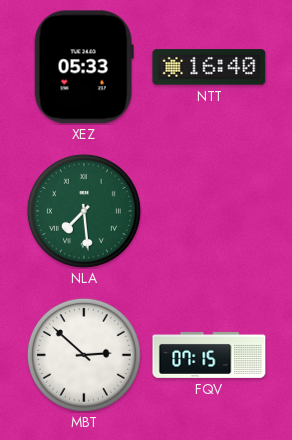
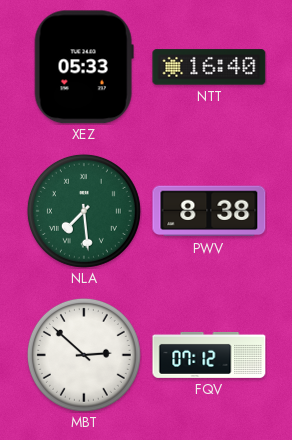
PWV: none -> 8:38 (209, 211)
FQV: 07:15 -> 07:12 (209, 355)
